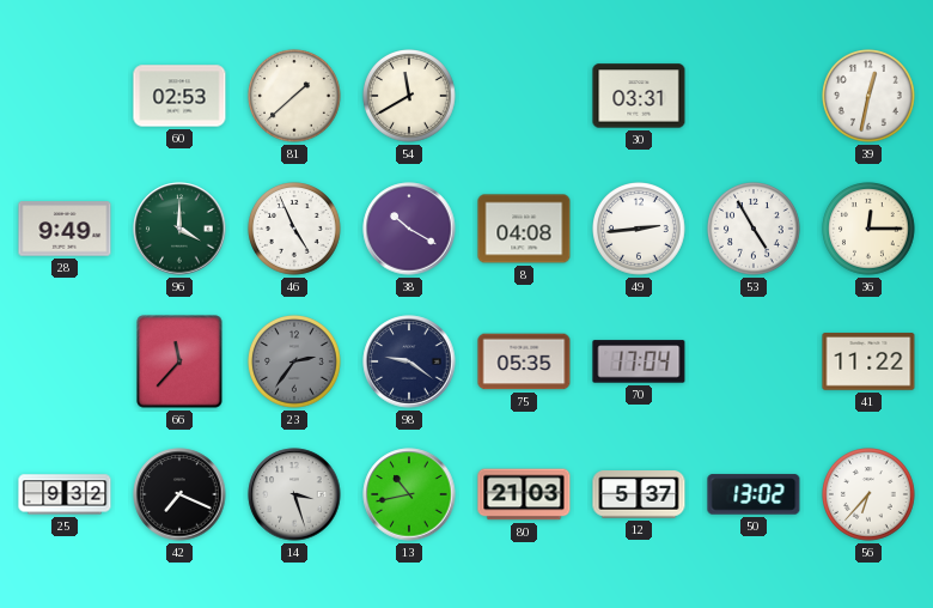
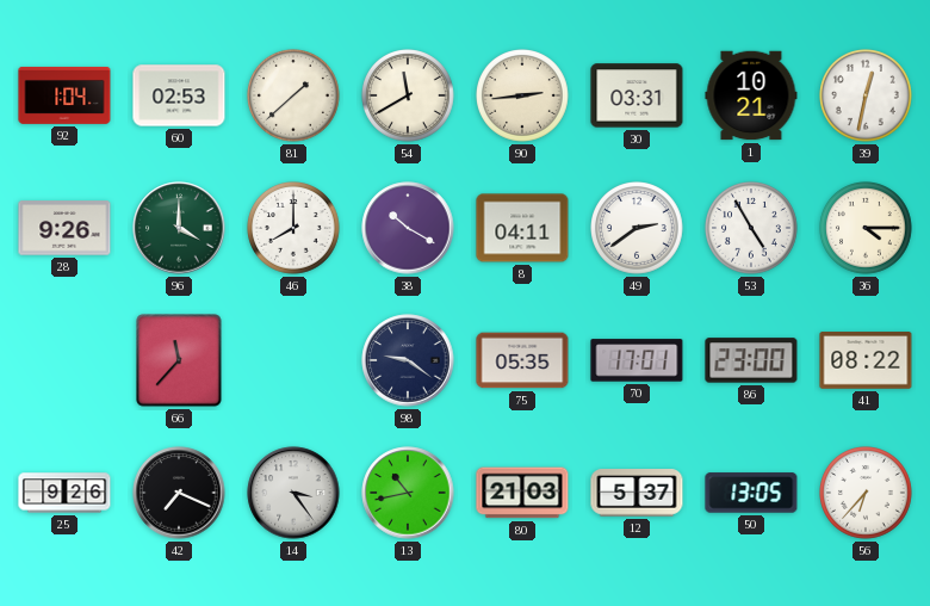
92: none -> 1:04 (64, 95)
90: none -> 2:44 (523, 97)
1: none -> 10:21 (751, 95)
28: 9:49 -> 9:26 (64, 228)
46: 4:56 -> 8:00 (294, 229)
8: 04:08 -> 04:11 (522, 228)
49: 2:44 -> 2:39 (638, 229)
36: 12:15 -> 4:15 (867, 229)
23: 2:36 -> none (295, 363)
70: 17:04 -> 17:01 (637, 360)
86: none -> 23:00 (751, 360)
41: 11:22 -> 08:22 (866, 360)
25: 9:32 -> 9:26 (64, 493)
14: 3:27 -> 3:24 (293, 493)
50: 13:02 -> 13:05 (751, 493)
